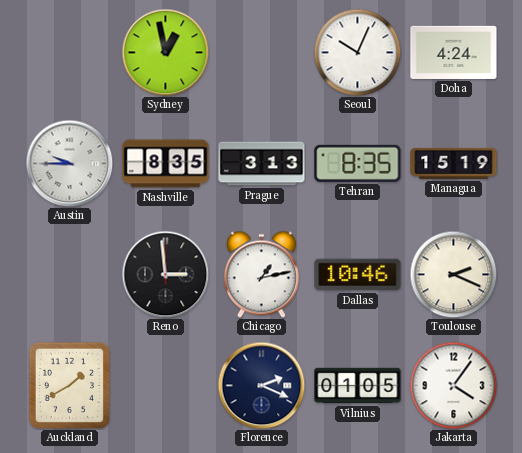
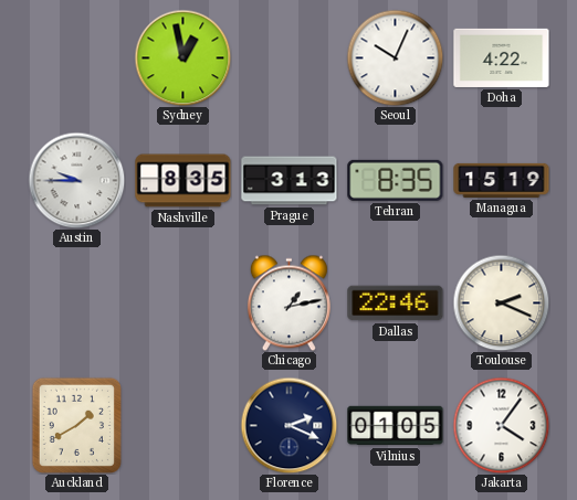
Doha: 4:24 -> 4:22 (502, 57)
Reno: 2:59 -> none (165, 274)
Dallas: 10:46 -> 22:46 (396, 304)
